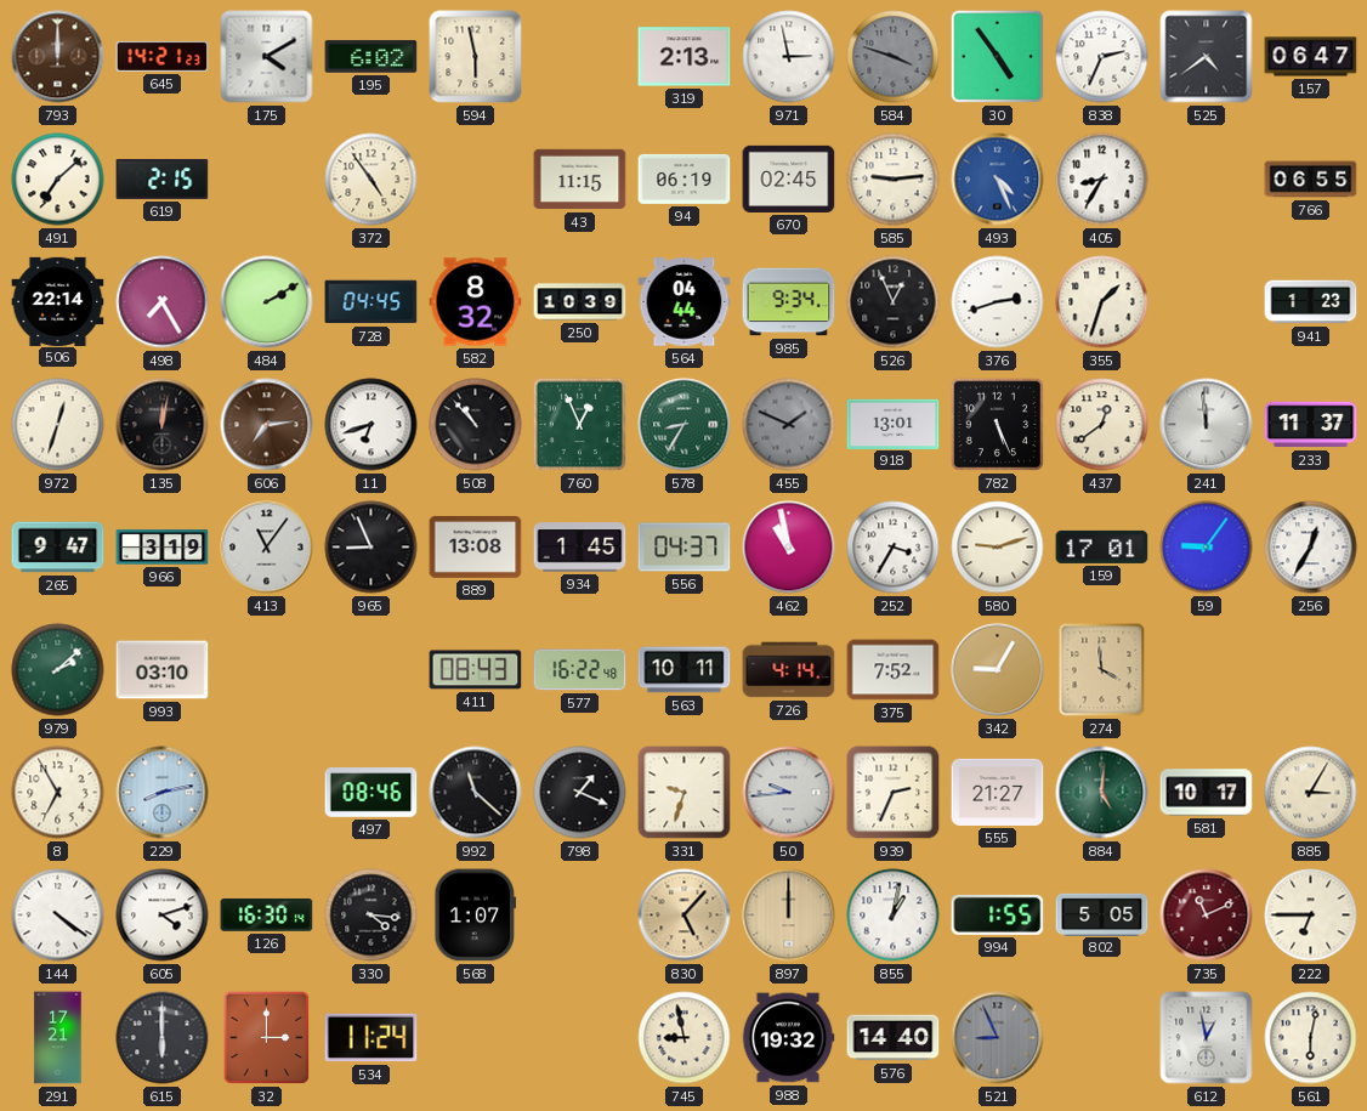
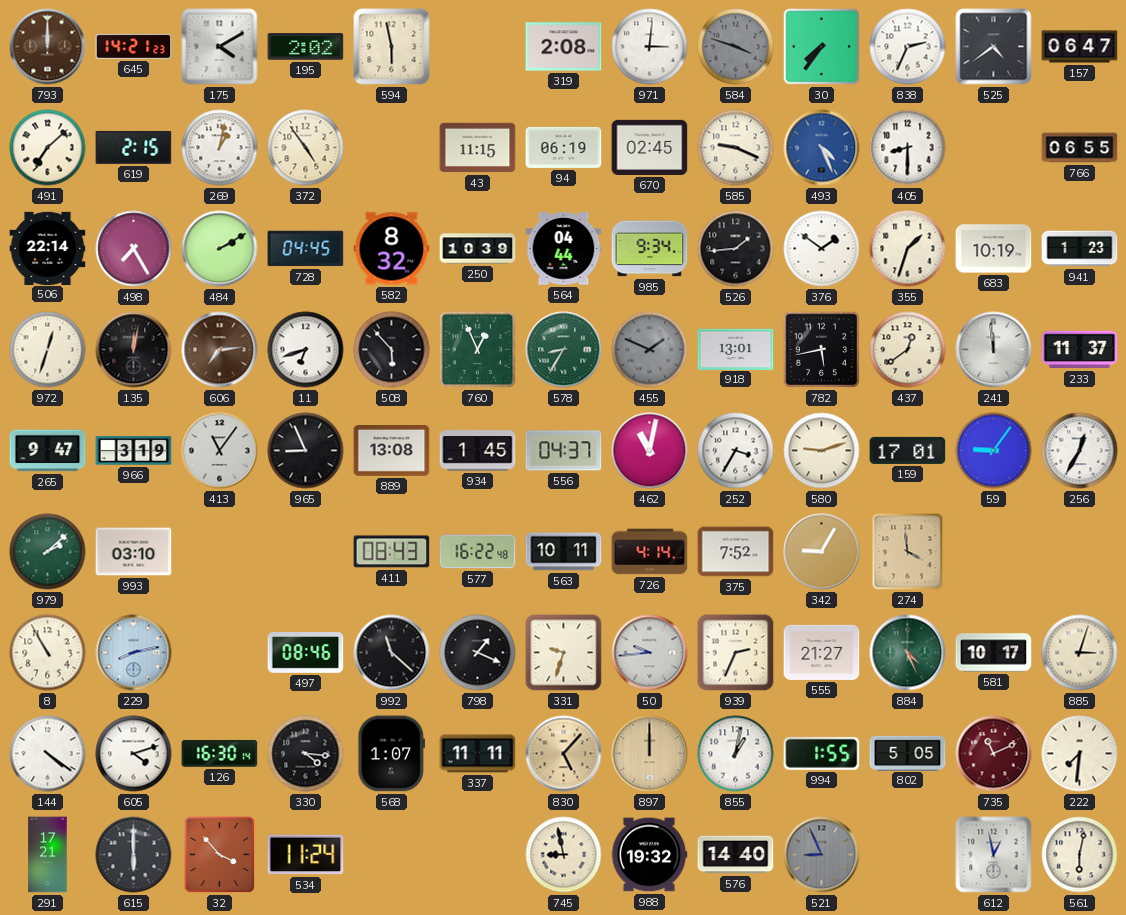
195: 6:02 -> 2:02 (306, 47)
319: 2:13 -> 2:08 (564, 47)
971: 2:58 -> 3:01 (650, 47)
30: 4:54 -> 7:36 (822, 47)
269: none -> 1:02 (220, 148)
585: 9:14 -> 9:19 (736, 148)
405: 8:35 -> 8:30 (908, 148)
526: 12:56 -> 1:44 (736, 249)
376: 2:42 -> 1:51 (822, 249)
683: none -> 10:19 (994, 249)
508: 10:53 -> 5:53 (392, 350)
782: 5:26 -> 5:43 (822, 350)
462: 10:58 -> 11:02 (650, 451)
8: 6:55 -> 10:55 (48, 653)
884: 5:01 -> 4:26 (908, 653)
885: 3:05 -> 3:03 (1080, 653)
337: none -> 11:11 (478, 754)
222: 6:45 -> 7:31 (1080, 754)
32: 3:00 -> 3:53 (220, 855)
